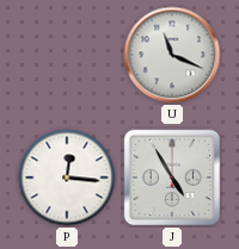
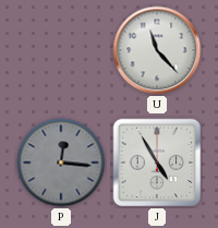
U: 11:19 -> 11:23 (157, 50)
P dial: white -> grey (61, 163)
